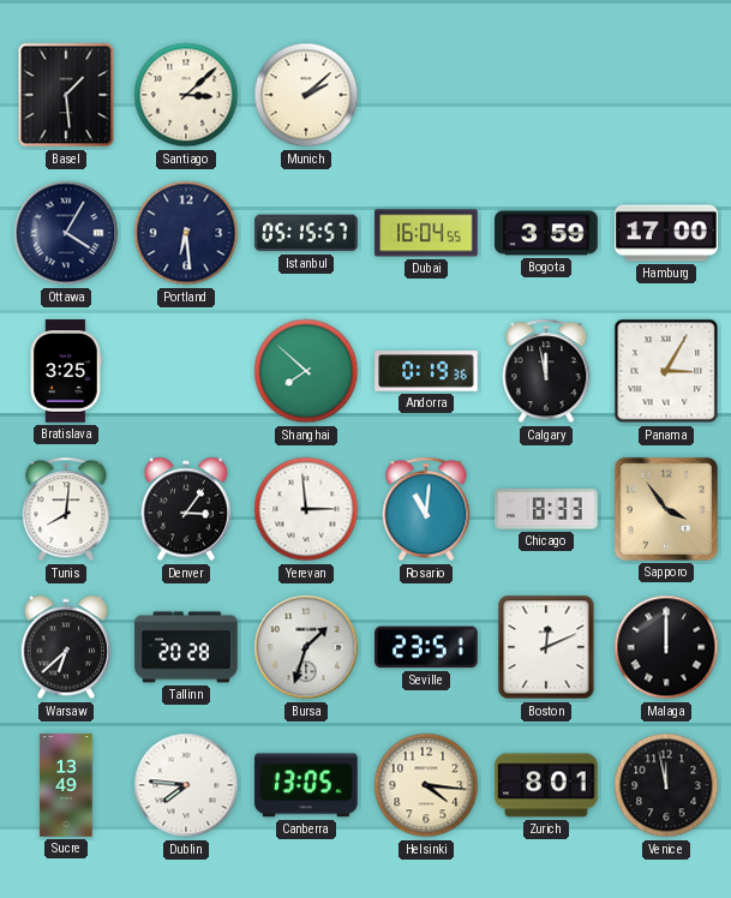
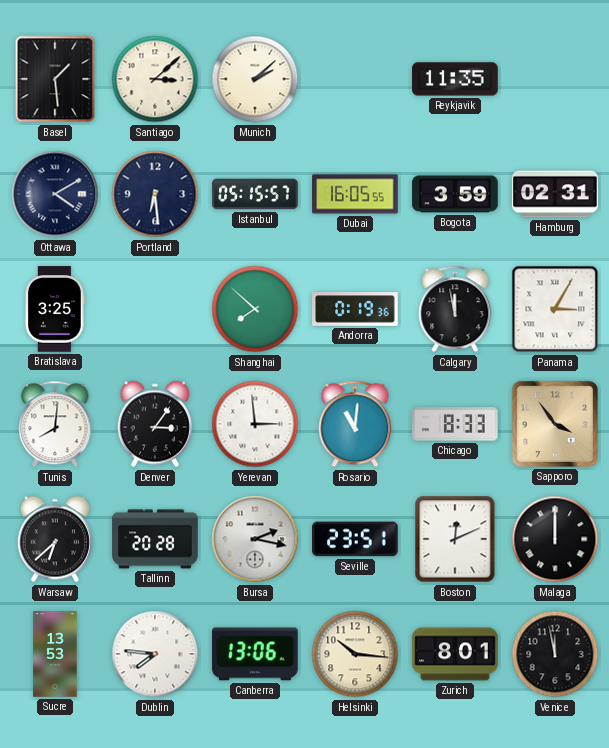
Reykjavik: none -> 11:35 (455, 79)
Ottawa: 4:05 -> 4:10 (55, 194)
Dubai: 16:04 -> 16:05 (355, 194)
Hamburg: 17:00 -> 02:31 (555, 194)
Bursa: 1:33 -> 2:17 (255, 539)
Sucre: 13:49 -> 13:53 (55, 654)
Canberra: 13:05 -> 13:06 (255, 654)
Helsinki: 4:16 -> 10:16 (355, 654)
